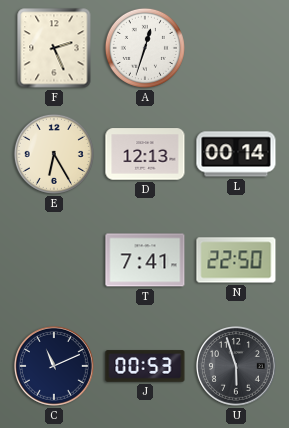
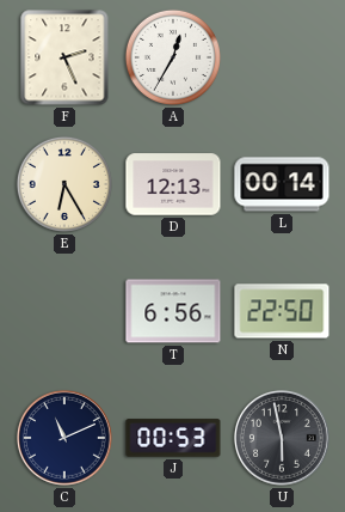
A: 12:33 -> 12:35 (173, 57)
T: 7:41 -> 6:56 (173, 311)
U: 5:57 -> 5:58 (283, 439)
